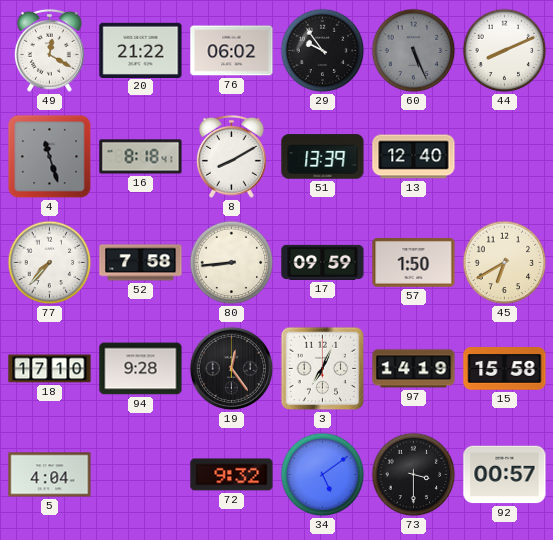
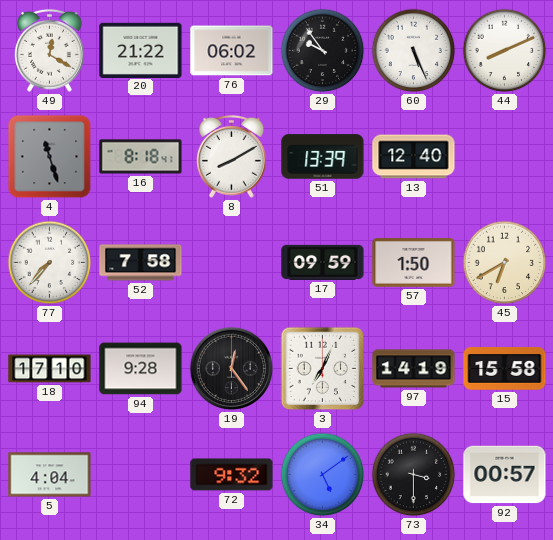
60 dial: grey -> white (414, 51)
80: 8:44 -> none (232, 263)
